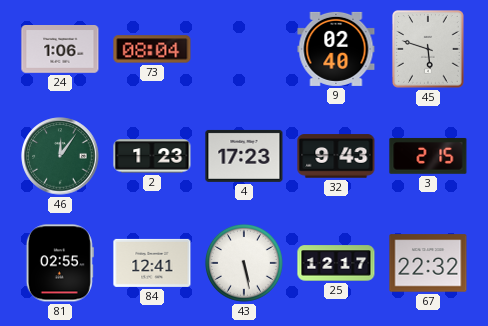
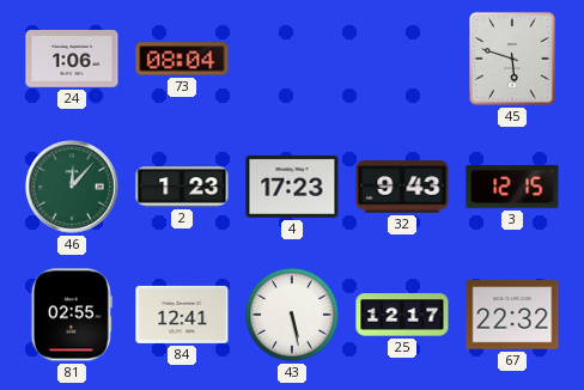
9: 02:40 -> none (336, 49)
46: 12:06 -> 12:07 (72, 187)
3: 2:15 -> 12:15 (512, 187)
